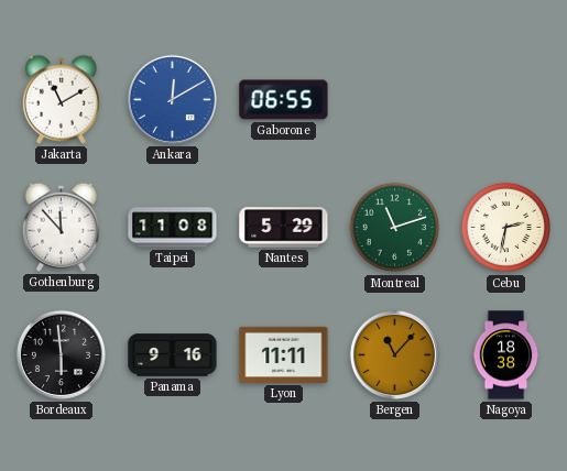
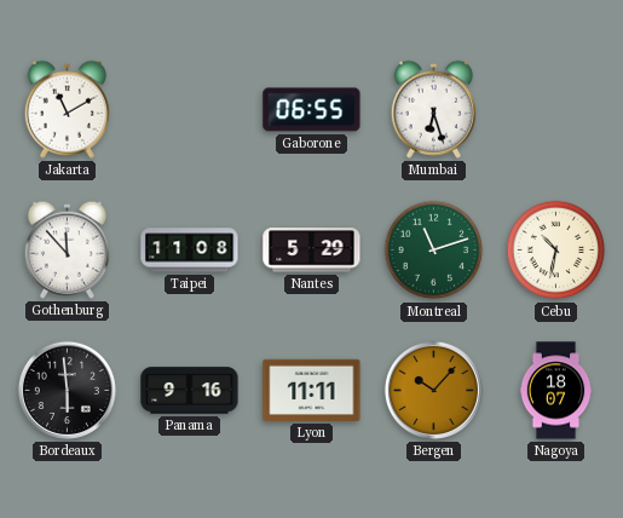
Ankara: 12:10 -> none (172, 99)
Mumbai: none -> 6:27 (433, 109)
Cebu: 2:32 -> 10:32 (556, 251)
Bergen: 11:07 -> 10:07 (433, 390)
Nagoya: 18:38 -> 18:07 (556, 391)
